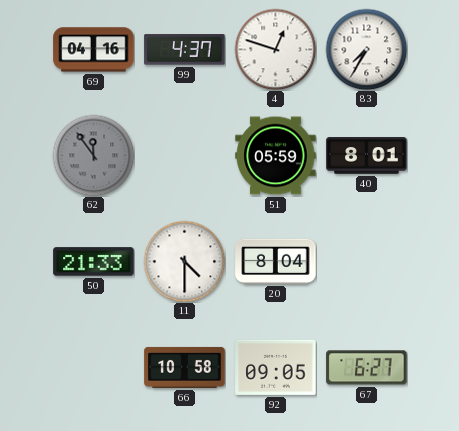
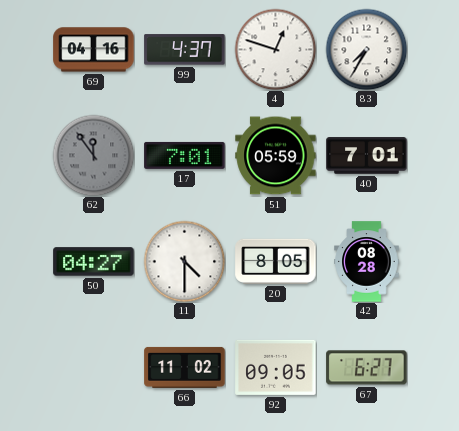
17: none -> 7:01 (185, 155)
40: 8:01 -> 7:01 (367, 156)
50: 21:33 -> 04:27 (94, 262)
20: 8:04 -> 8:05 (276, 261)
42: none -> 08:28 (367, 262)
66: 10:58 -> 11:02 (185, 367)
